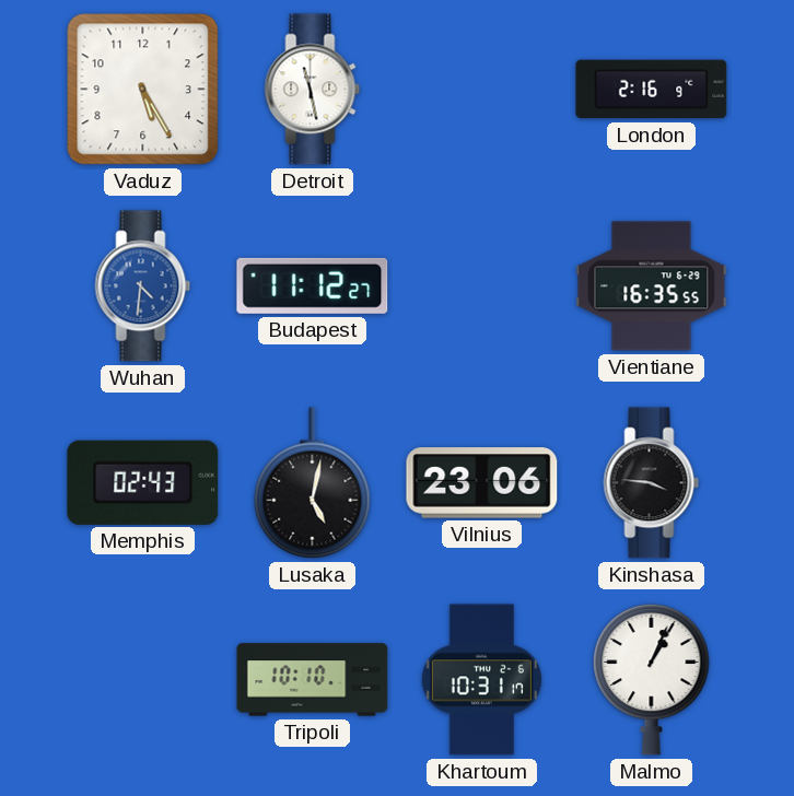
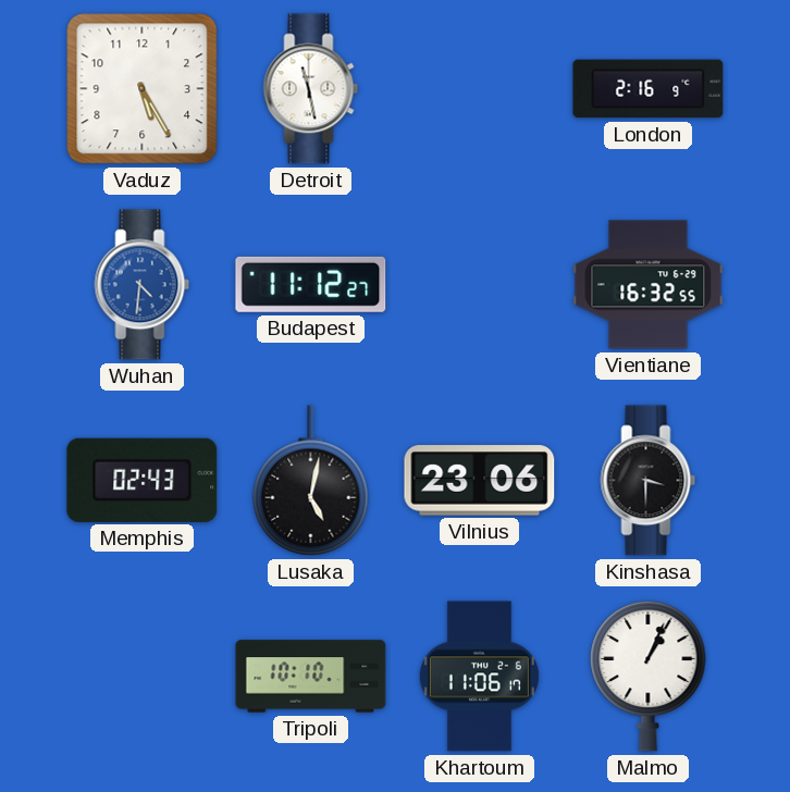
Vientiane: 16:35 -> 16:32 (649, 285)
Kinshasa: 3:46 -> 3:30 (649, 481)
Khartoum: 10:31 -> 11:06 (479, 677)
